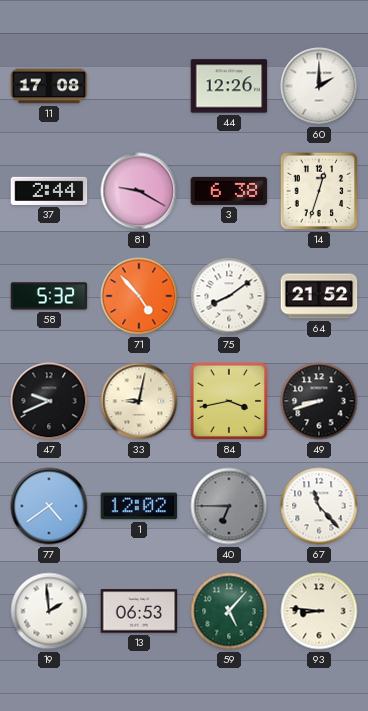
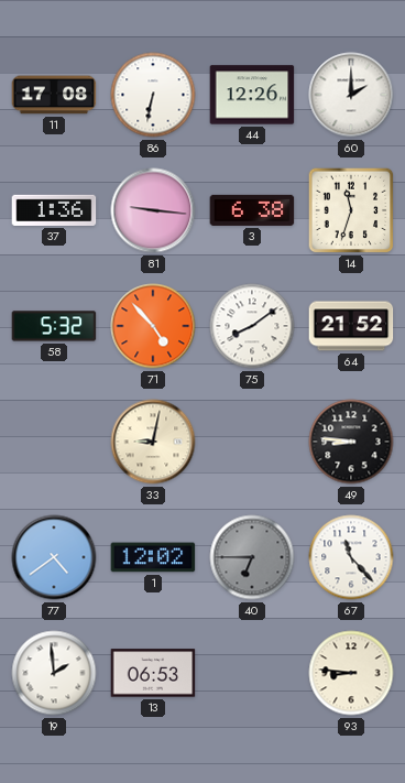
86: none -> 6:32 (153, 95)
37: 2:44 -> 1:36 (54, 210)
81: 9:20 -> 9:16 (153, 210)
14: 12:33 -> 11:33 (351, 210)
47: 9:41 -> none (49, 401)
84: 3:43 -> none (229, 401)
49: 8:42 -> 8:46 (351, 442)
59: 5:07 -> none (229, 611)
